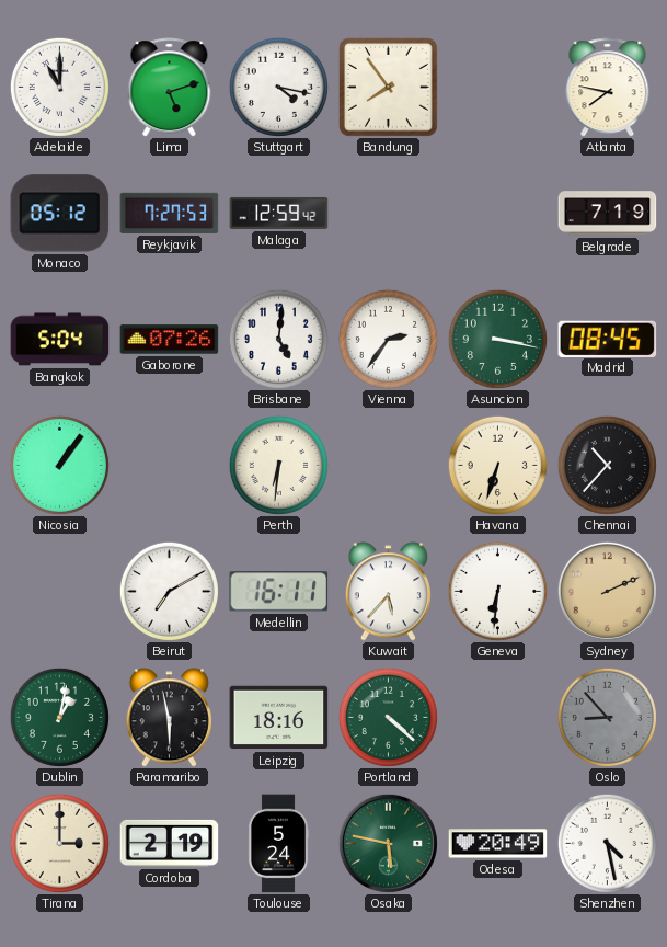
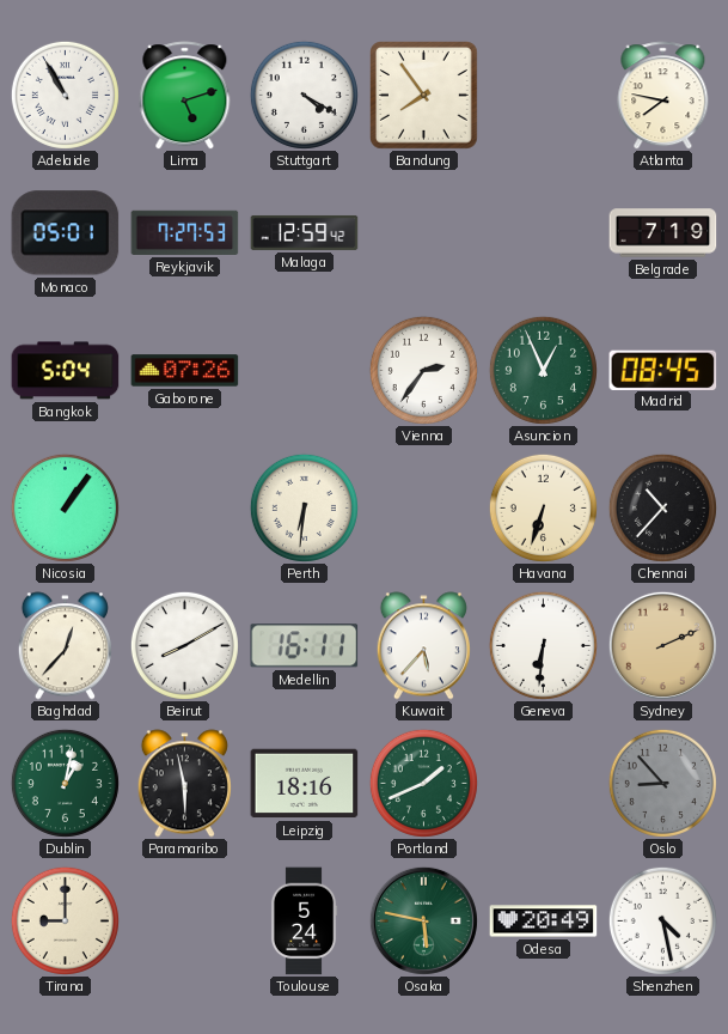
Adelaide: 11:00 -> 10:55 (65, 95)
Stuttgart: 4:17 -> 4:20 (304, 95)
Monaco: 05:12 -> 05:01 (66, 233)
Brisbane: 5:01 -> none (278, 339)
Asuncion: 3:17 -> 12:56 (543, 370)
Baghdad: none -> 12:37 (65, 646)
Beirut: 7:10 -> 8:10 (184, 645)
Portland: 4:22 -> 1:41 (423, 783)
Tirana: 3:00 -> 9:00 (65, 920)
Cordoba: 2:19 -> none (170, 843)
